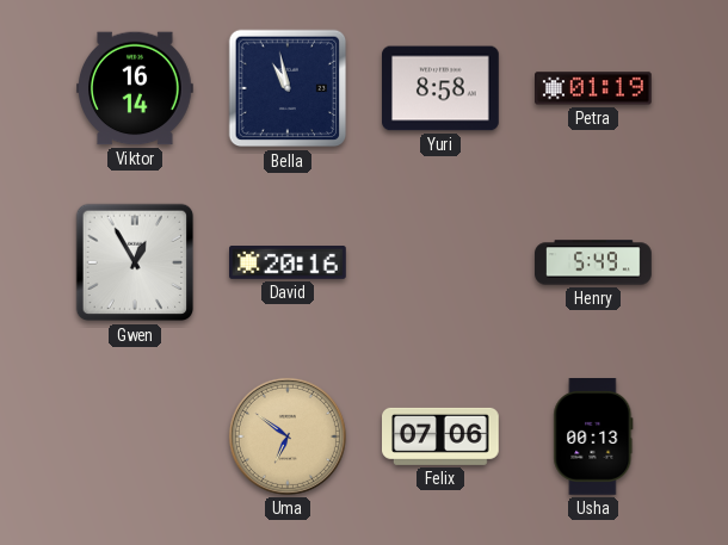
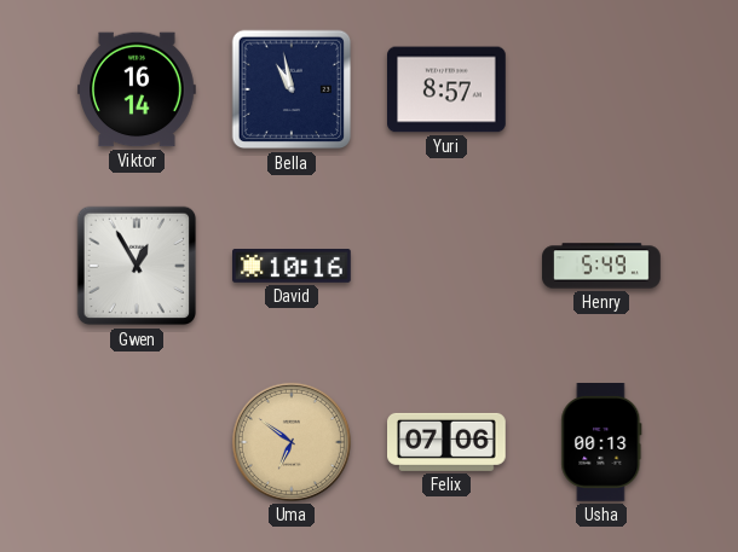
Yuri: 8:58 -> 8:57 (448, 89)
Petra: 01:19 -> none (594, 88)
David: 20:16 -> 10:16 (293, 267)
